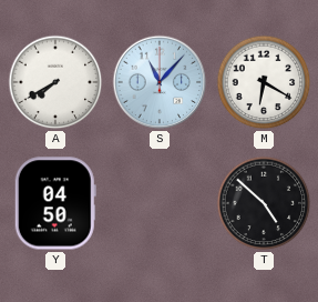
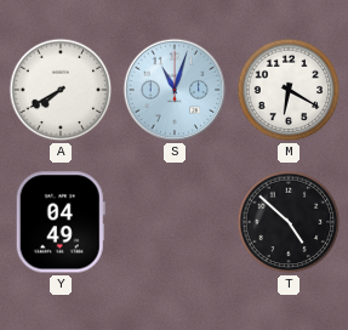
S: 11:07 -> 11:03 (175, 90)
Y: 04:50 -> 04:49 (61, 222)
